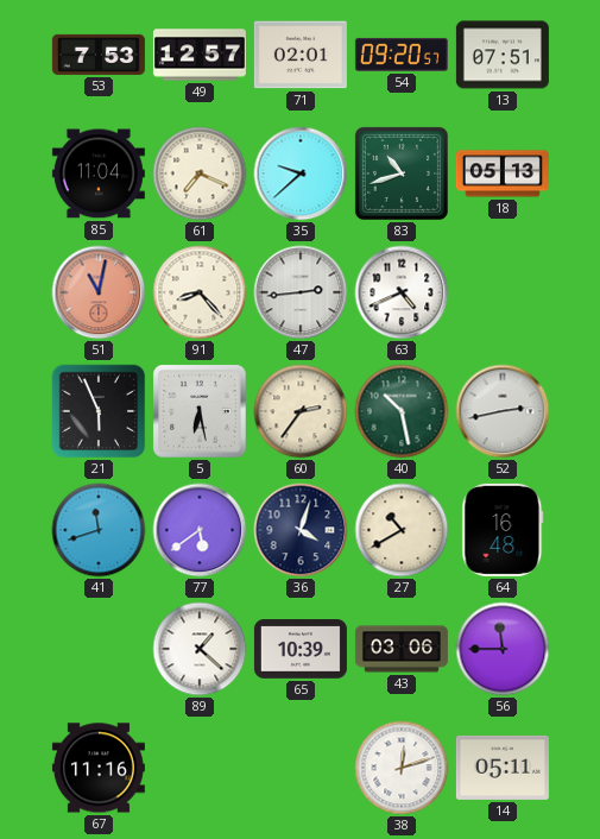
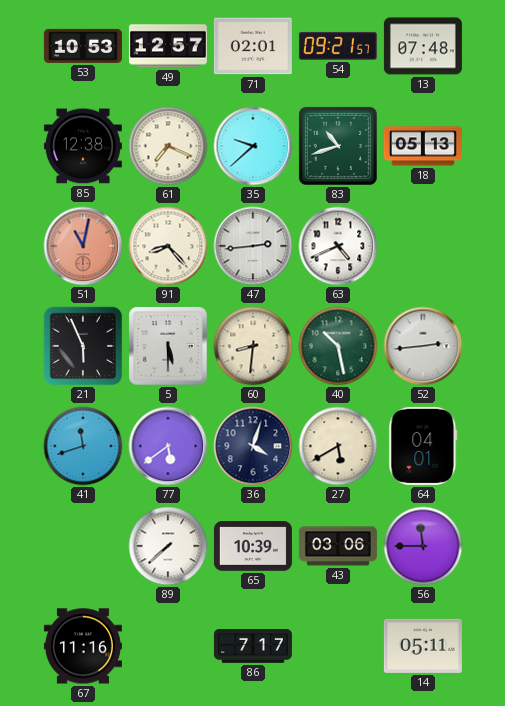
53: 7:53 -> 10:53 (83, 46)
54: 09:20 -> 09:21 (338, 46)
13: 07:51 -> 07:48 (423, 46)
85: 11:04 -> 12:38 (83, 146)
5: 6:28 -> 5:30 (168, 346)
60: 2:36 -> 8:31 (253, 346)
52: 2:43 -> 2:44 (423, 346)
27: 10:40 -> 5:40 (338, 446)
64: 16:48 -> 04:01 (423, 446)
89: 1:22 -> 7:38 (168, 546)
86: none -> 7:17 (253, 646)
38: 12:12 -> none (402, 768)
